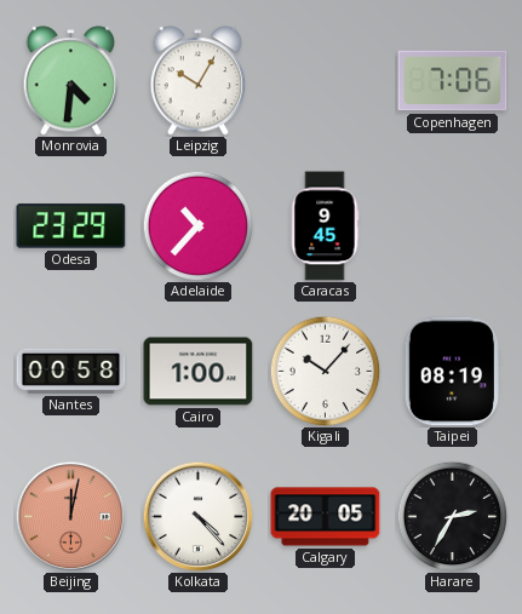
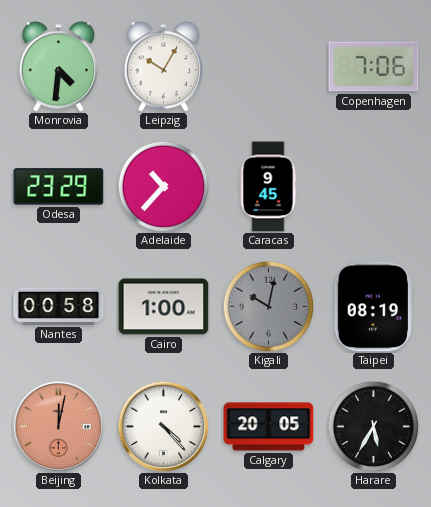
Kigali: 10:07 -> 10:02 (268, 306)
Kigali dial: white -> grey (268, 306)
Harare: 2:35 -> 5:35 (373, 426)
